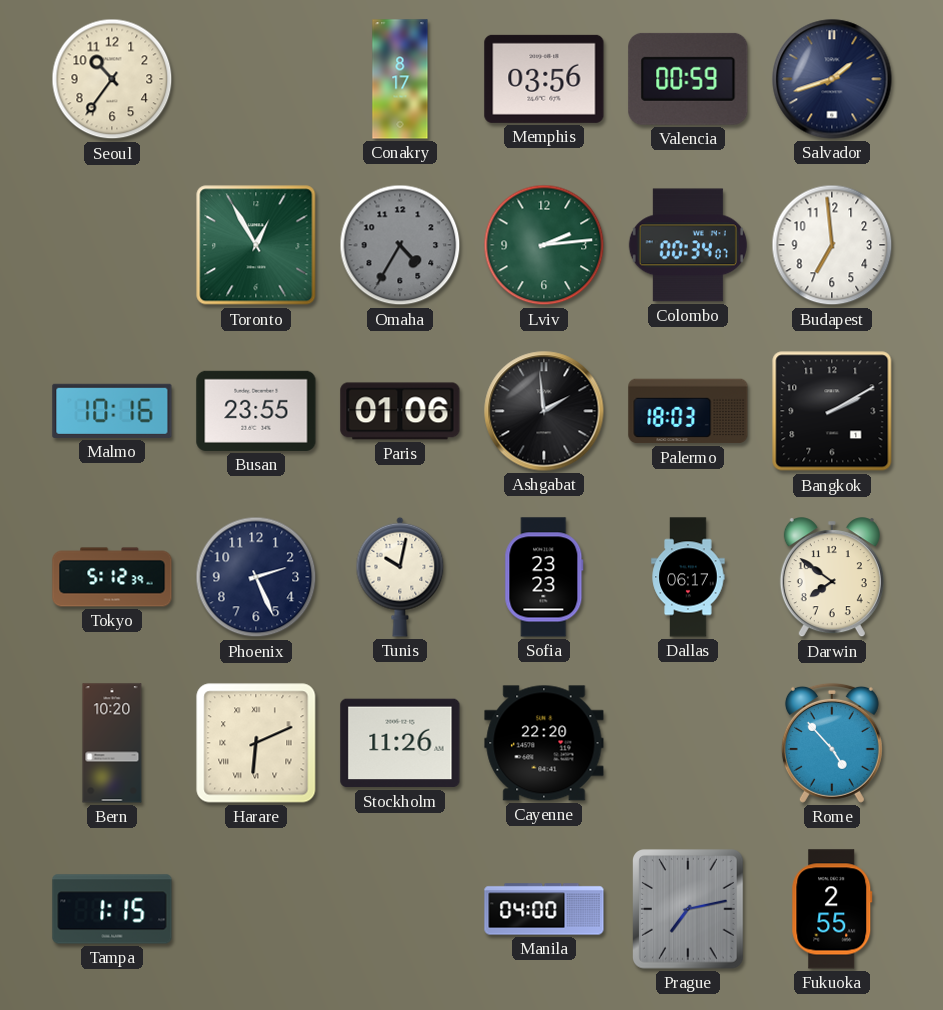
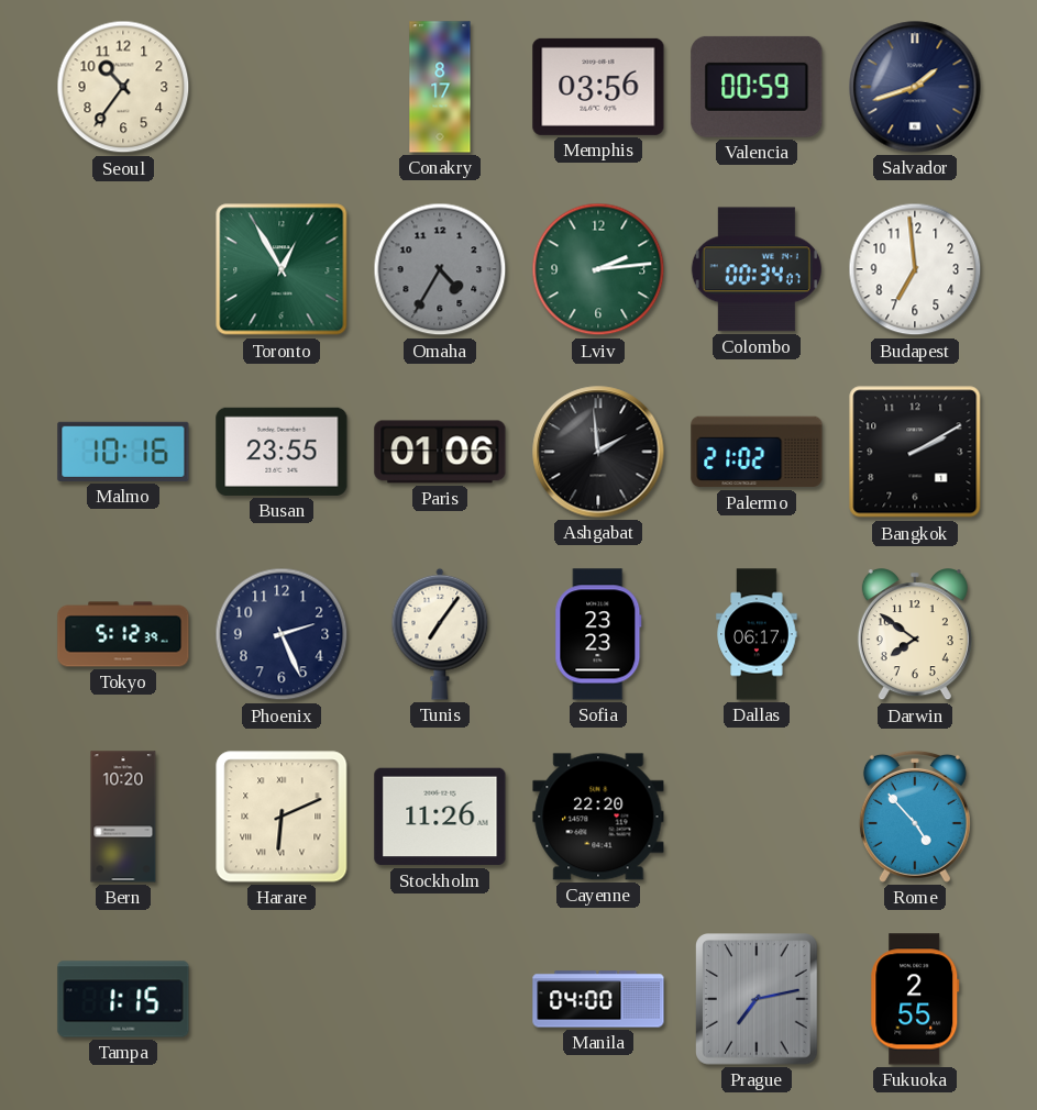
Palermo: 18:03 -> 21:02 (757, 452)
Tunis: 10:02 -> 7:06 (440, 634)
